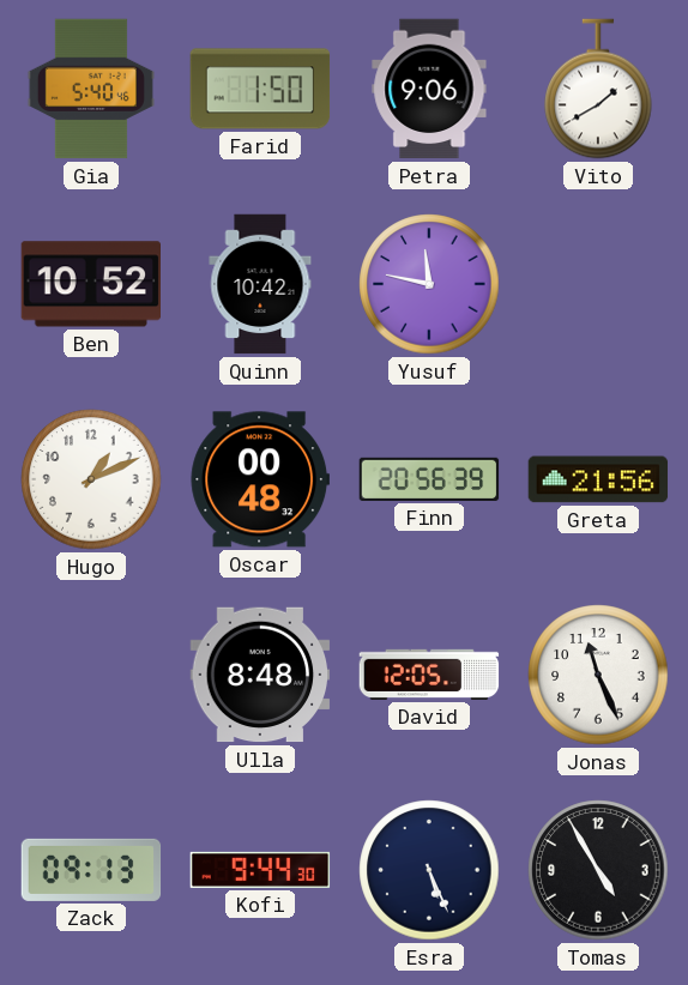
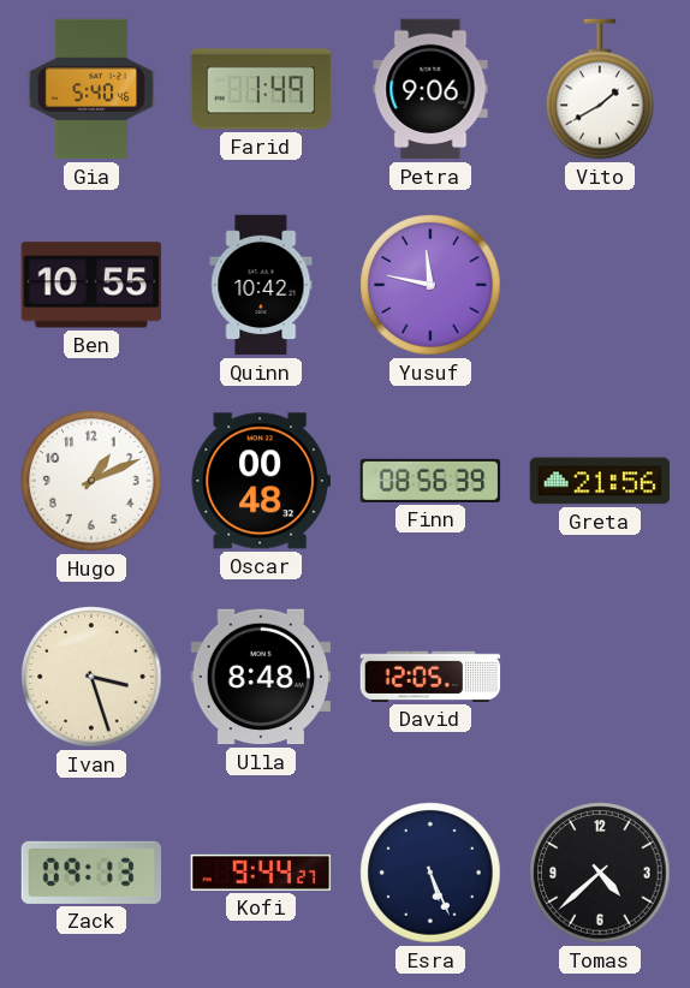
Farid: 1:50 -> 1:49 (261, 89)
Ben: 10:52 -> 10:55 (90, 285)
Finn: 20:56 -> 08:56 (430, 481)
Ivan: none -> 3:27 (91, 677)
Jonas: 11:26 -> none (598, 675)
Kofi: 9:44:30 -> 9:44:27 (261, 873)
Tomas: 4:55 -> 4:38 (600, 873)
